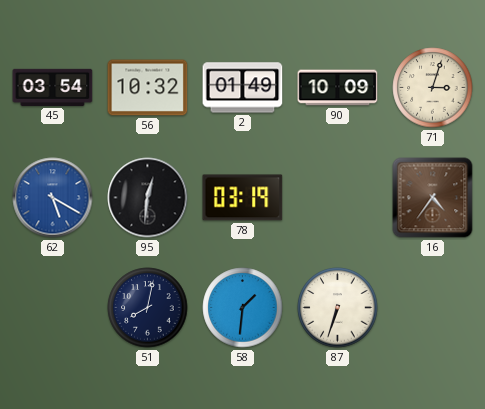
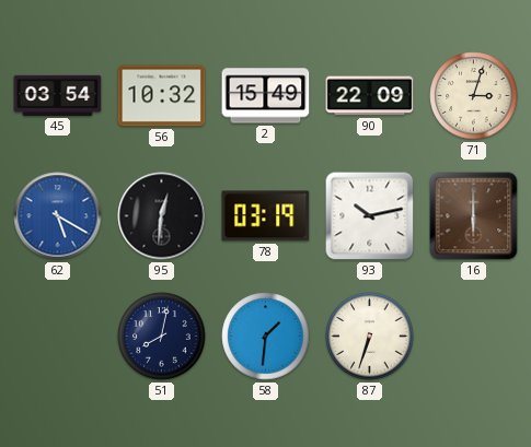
2: 01:49 -> 15:49 (266, 96)
90: 10:09 -> 22:09 (370, 96)
93: none -> 10:13 (370, 216)
16: 4:36 -> 6:00 (474, 216)
